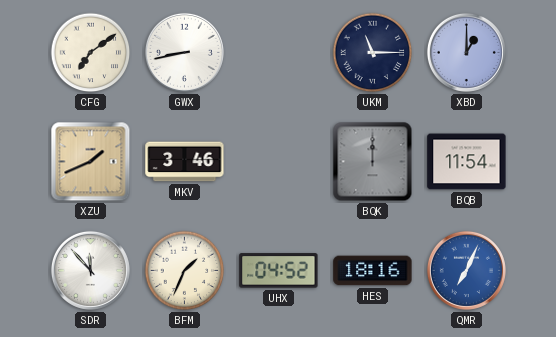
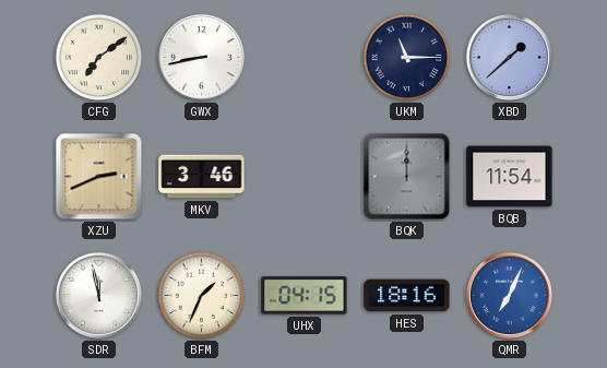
XBD: 1:00 -> 1:38 (509, 57)
XZU: 1:41 -> 2:41 (99, 177)
SDR: 11:53 -> 11:58 (98, 295)
UHX: 04:52 -> 04:15 (305, 296)
